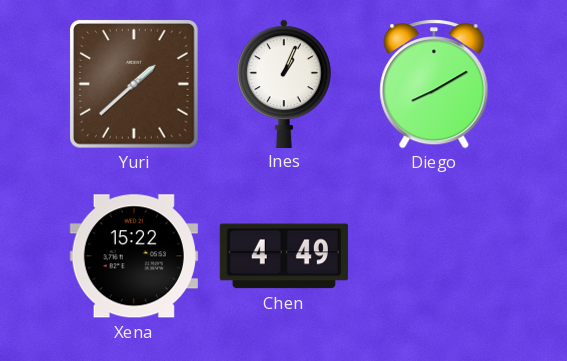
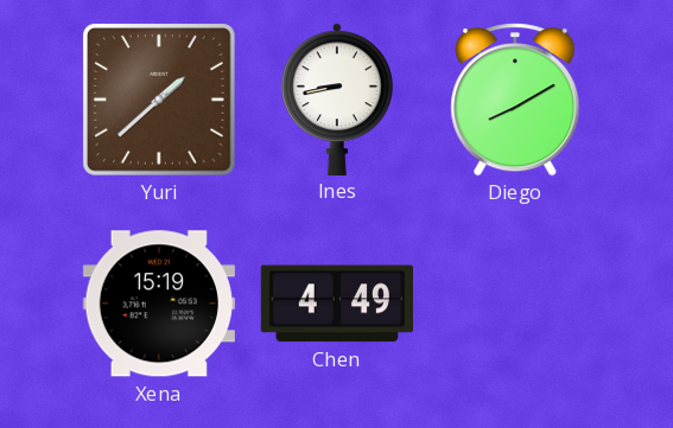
Ines: 1:04 -> 8:43 (337, 98)
Xena: 15:22 -> 15:19 (159, 304)
